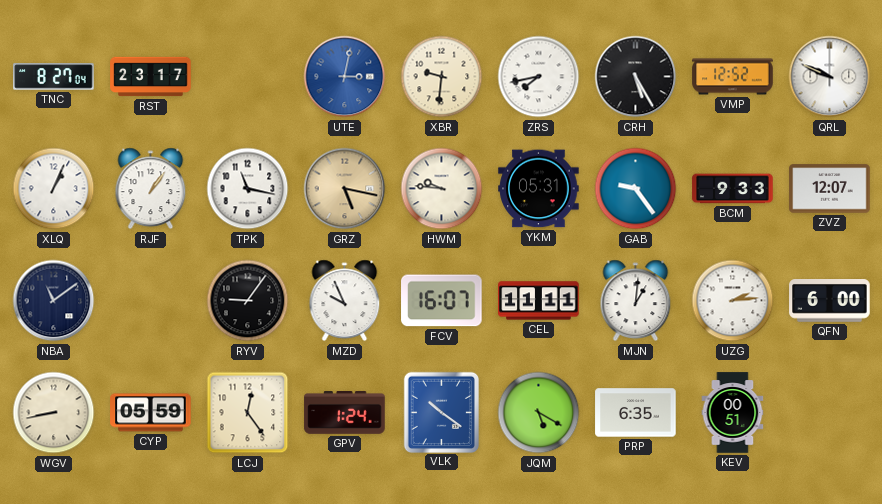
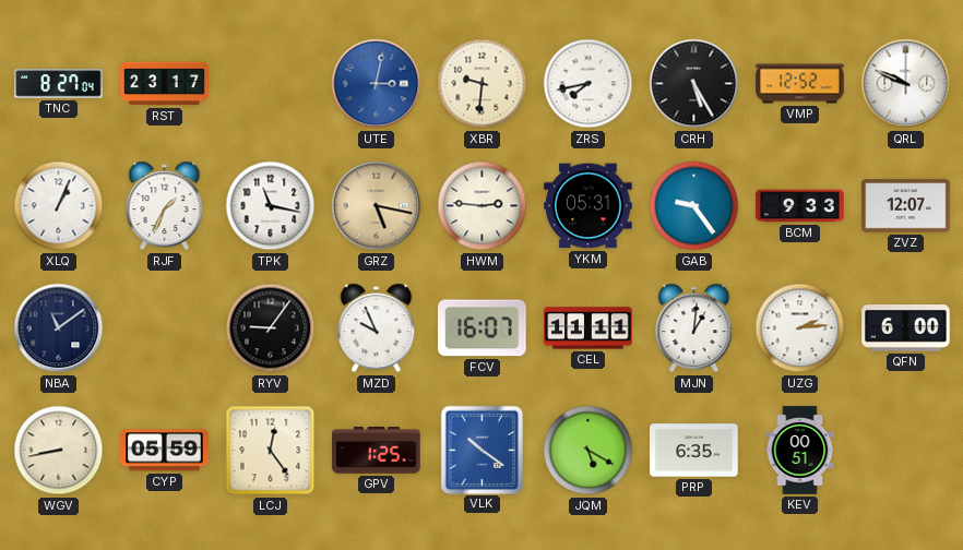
RJF: 1:06 -> 1:34 (165, 206)
HWM: 9:46 -> 2:46 (483, 206)
GPV: 1:24 -> 1:25 (377, 451)
